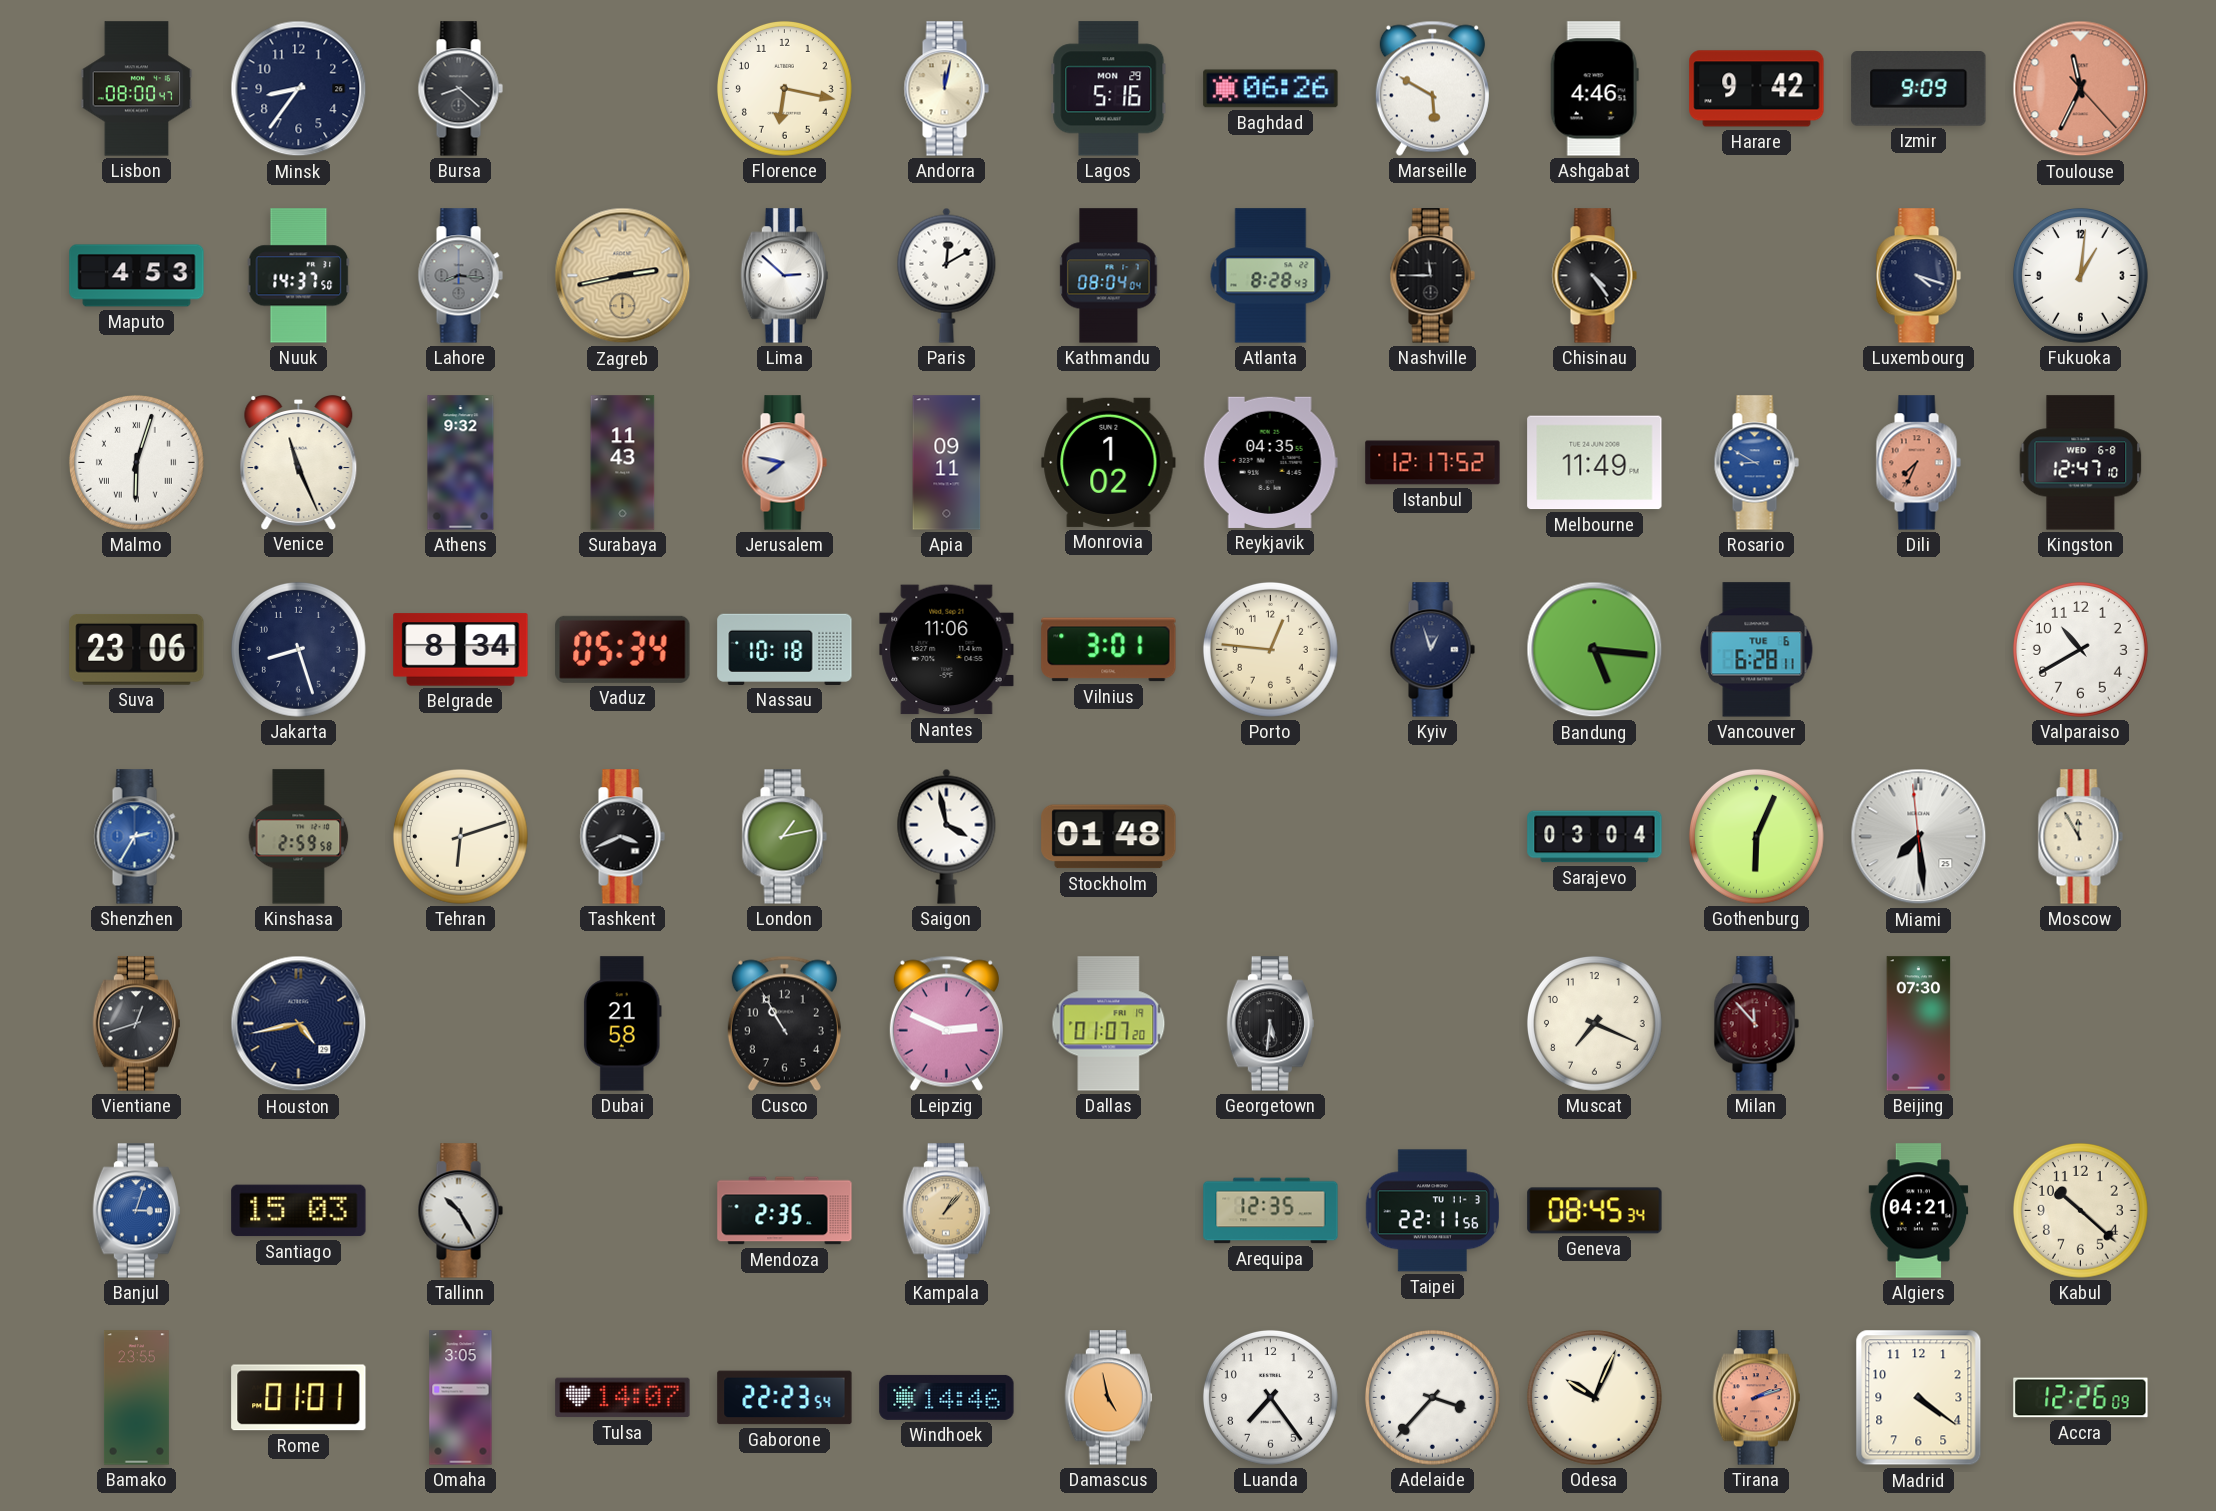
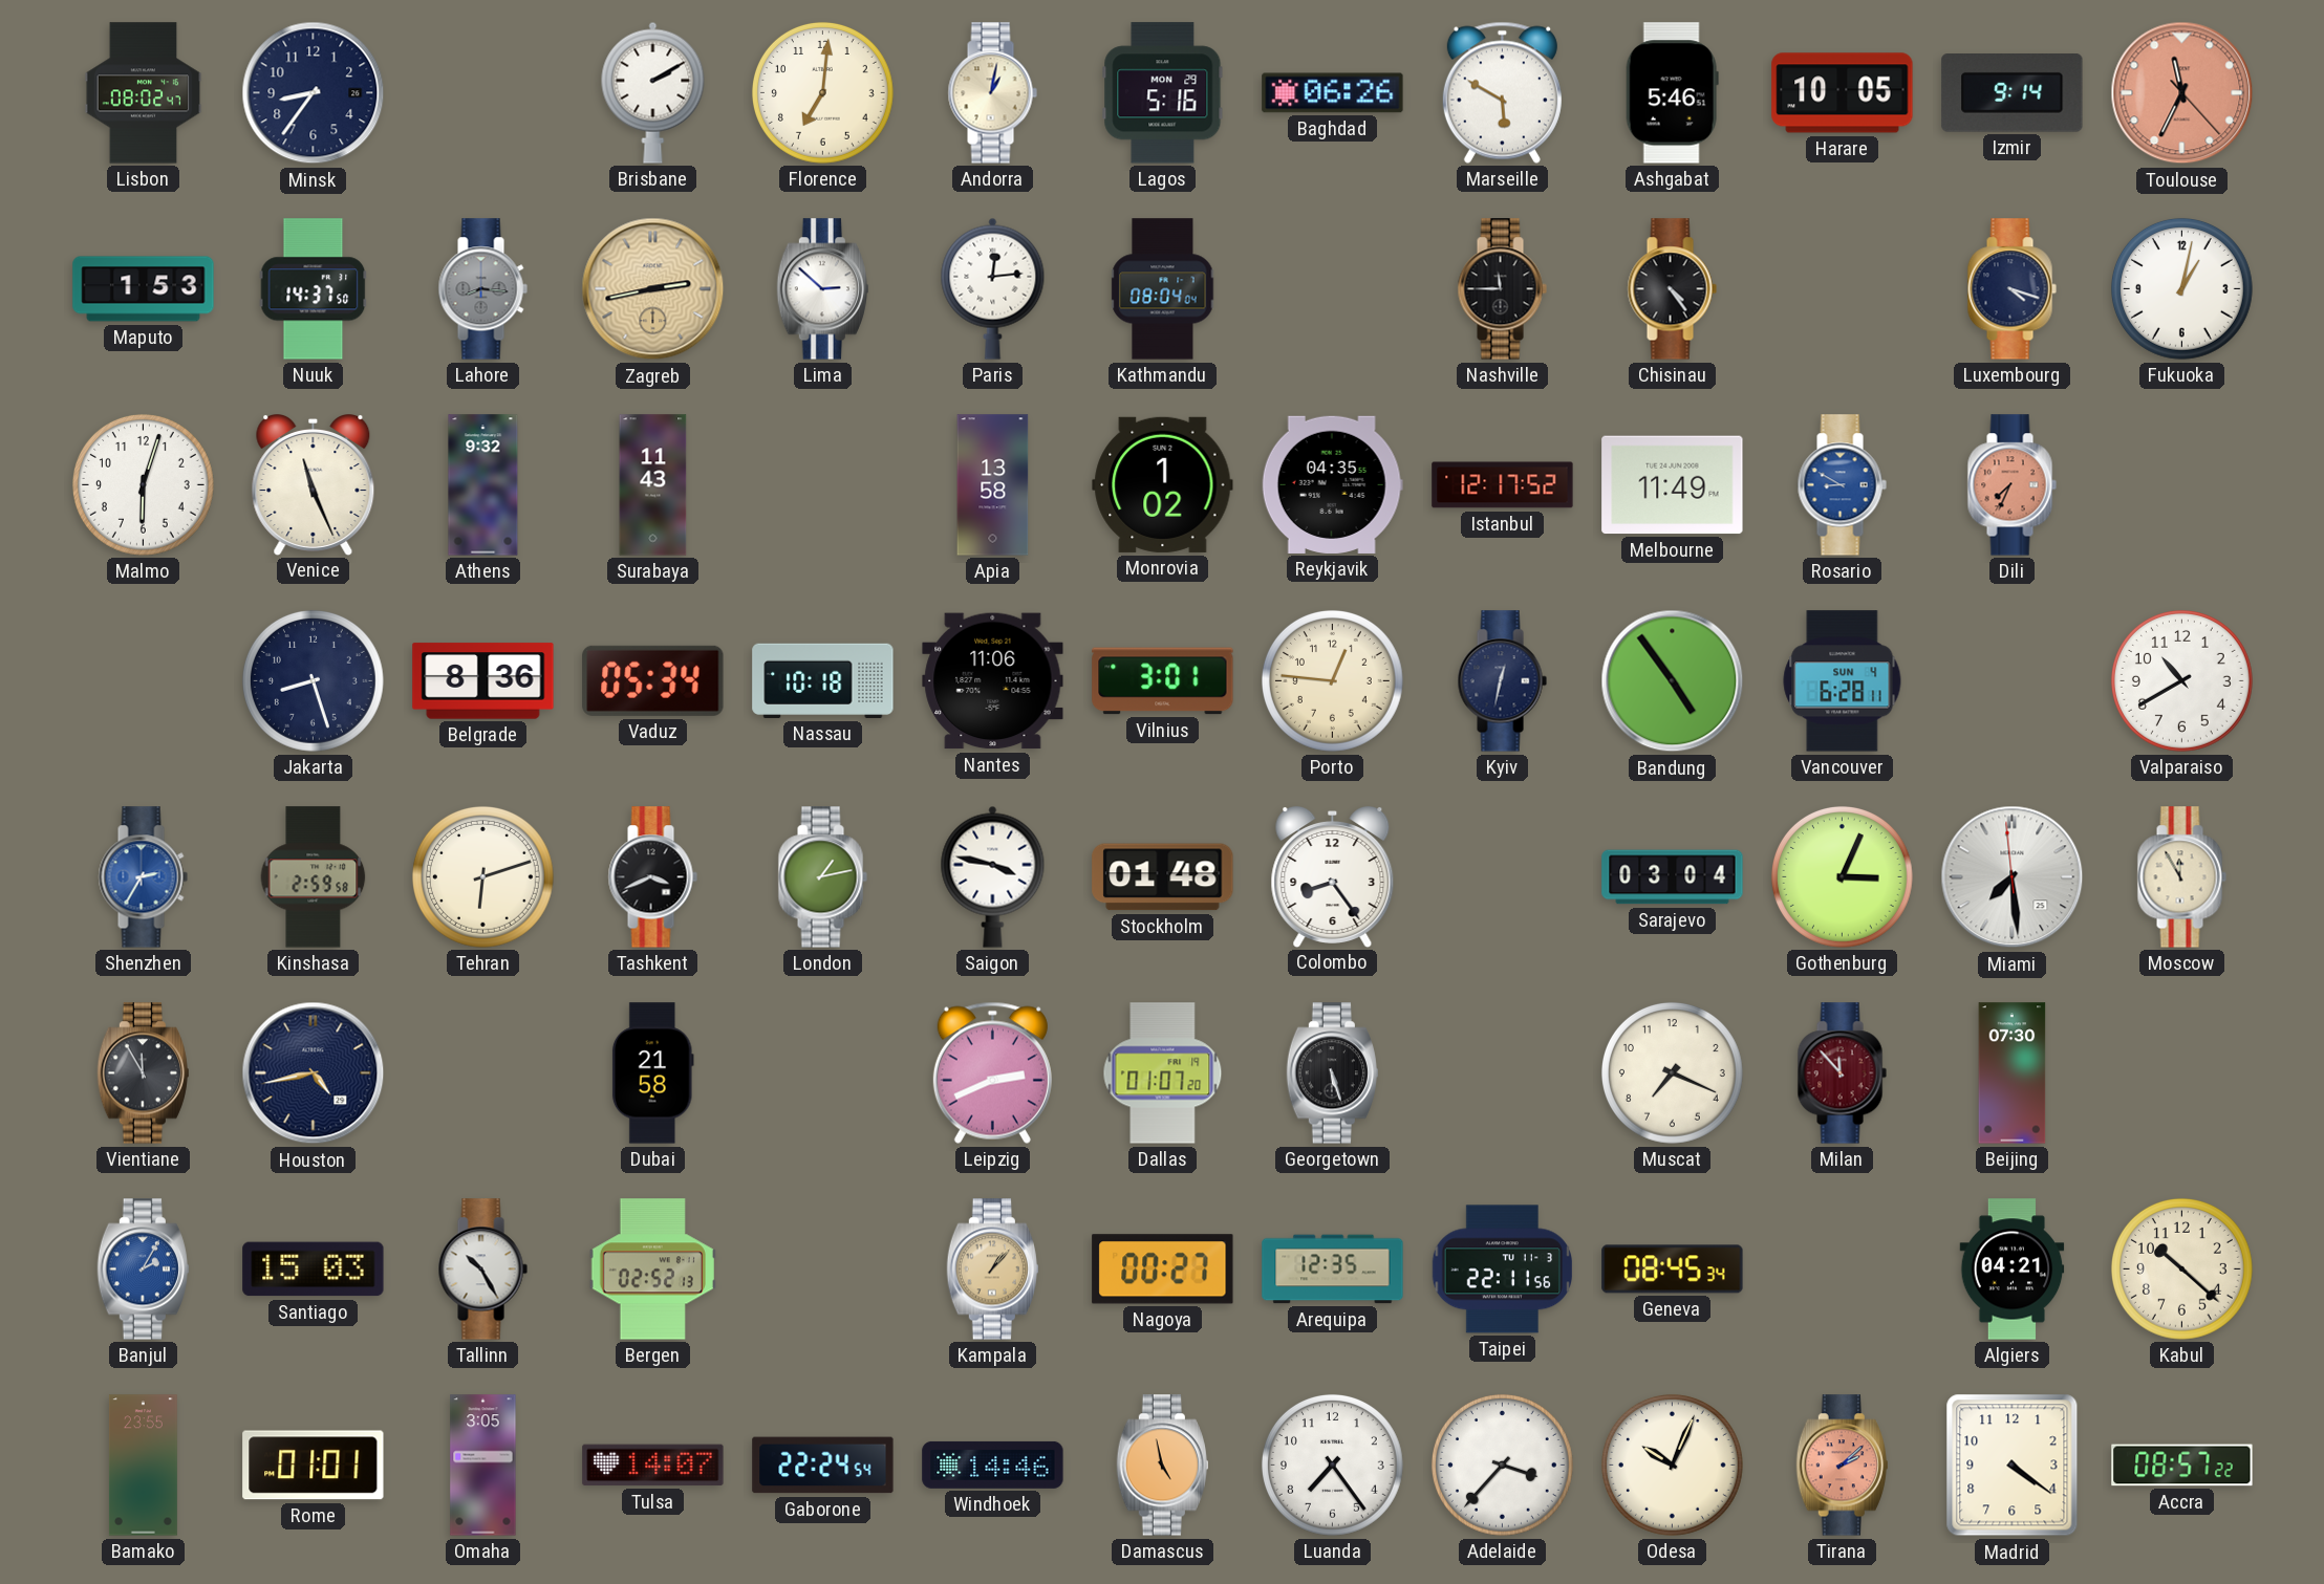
Lisbon: 08:00 -> 08:02 (144, 93)
Bursa: 8:22 -> none (460, 89)
Brisbane: none -> 2:10 (653, 92)
Florence: 6:17 -> 7:01 (822, 92)
Andorra: 12:02 -> 1:02 (992, 93)
Ashgabat: 4:46 -> 5:46 (1672, 93)
Harare: 9:42 -> 10:05 (1843, 93)
Izmir: 9:09 -> 9:14 (2013, 93)
Maputo: 4:53 -> 1:53 (144, 289)
Paris: 12:10 -> 12:14 (993, 288)
Atlanta: 8:28 -> none (1271, 276)
Fukuoka: 1:01 -> 1:02 (2181, 288)
Malmo numerals: Roman -> Arabic (143, 484)
Jerusalem: 7:47 -> none (784, 463)
Apia: 09:11 -> 13:58 (993, 485)
Kingston: 12:47 -> none (2081, 463)
Suva: 23:06 -> none (137, 650)
Belgrade: 8:34 -> 8:36 (483, 681)
Kyiv: 12:57 -> 12:32 (1502, 681)
Bandung: 5:16 -> 4:54 (1673, 681)
Vancouver date: TUE 6 -> SUN 4 (1843, 681)
Saigon: 3:58 -> 3:47 (993, 876)
Colombo: none -> 8:24 (1333, 877)
Gothenburg: 6:04 -> 3:04 (1842, 876)
Vientiane: 12:42 -> 11:55 (143, 1073)
Cusco: 10:55 -> none (784, 1023)
Leipzig: 2:49 -> 2:41 (992, 1072)
Georgetown: 5:31 -> 5:27 (1332, 1073)
Banjul: 3:03 -> 2:05 (143, 1270)
Bergen: none -> 02:52 (652, 1270)
Mendoza: 2:35 -> none (785, 1211)
Nagoya: none -> 00:27 (1163, 1270)
Gaborone: 22:23 -> 22:24 (823, 1466)
Tirana: 2:12 -> 2:08 (1842, 1466)
Accra: 12:26 -> 08:57 (2182, 1466)
